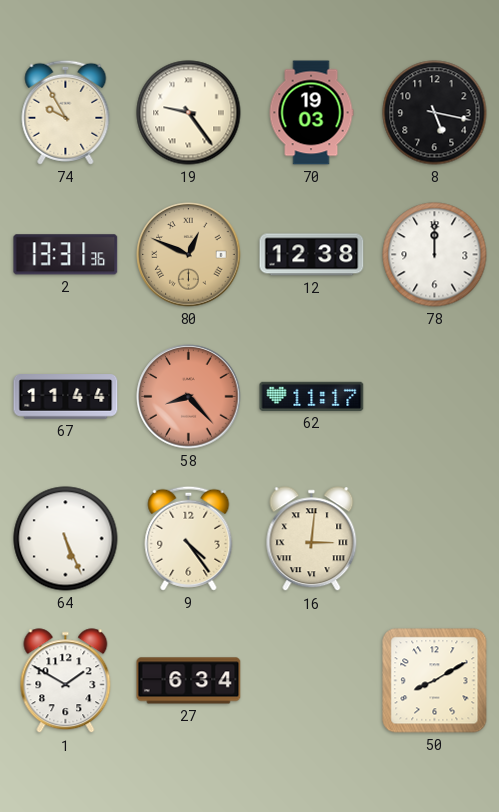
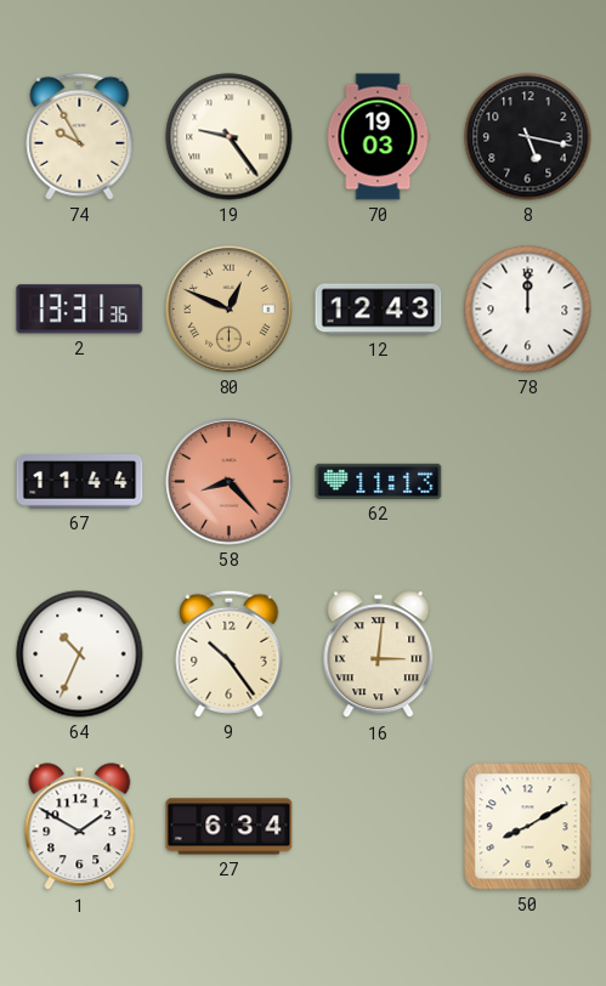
12: 12:38 -> 12:43 (379, 310)
62: 11:17 -> 11:13 (379, 481)
64: 5:26 -> 10:34 (80, 654)
9: 4:24 -> 10:24 (230, 653)
